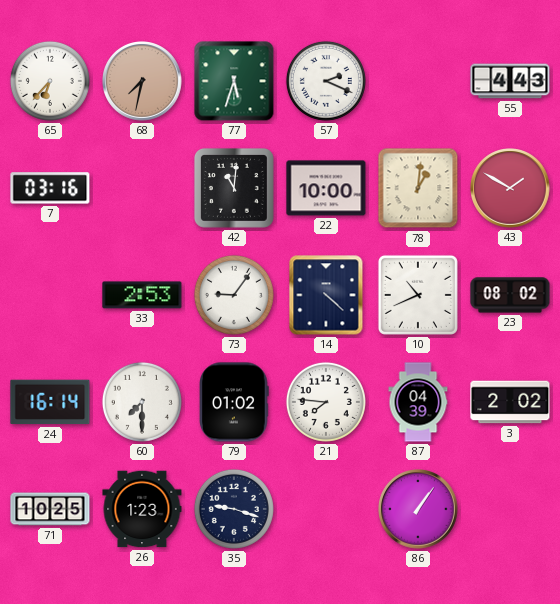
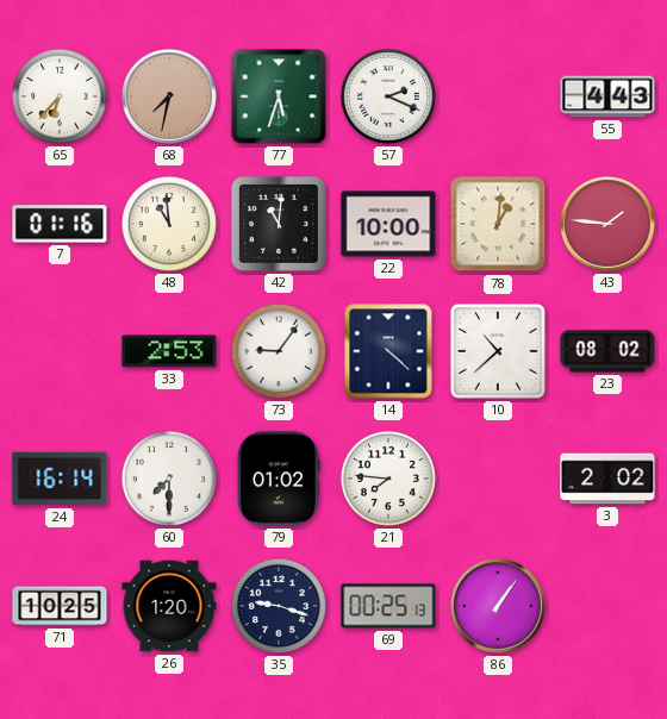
7: 03:16 -> 01:16 (60, 224)
48: none -> 10:59 (169, 224)
43: 1:50 -> 1:46 (607, 224)
10: 10:41 -> 10:38 (498, 351)
87: 04:39 -> none (418, 402)
26: 1:23 -> 1:20 (169, 606)
69: none -> 00:25 (388, 606)
